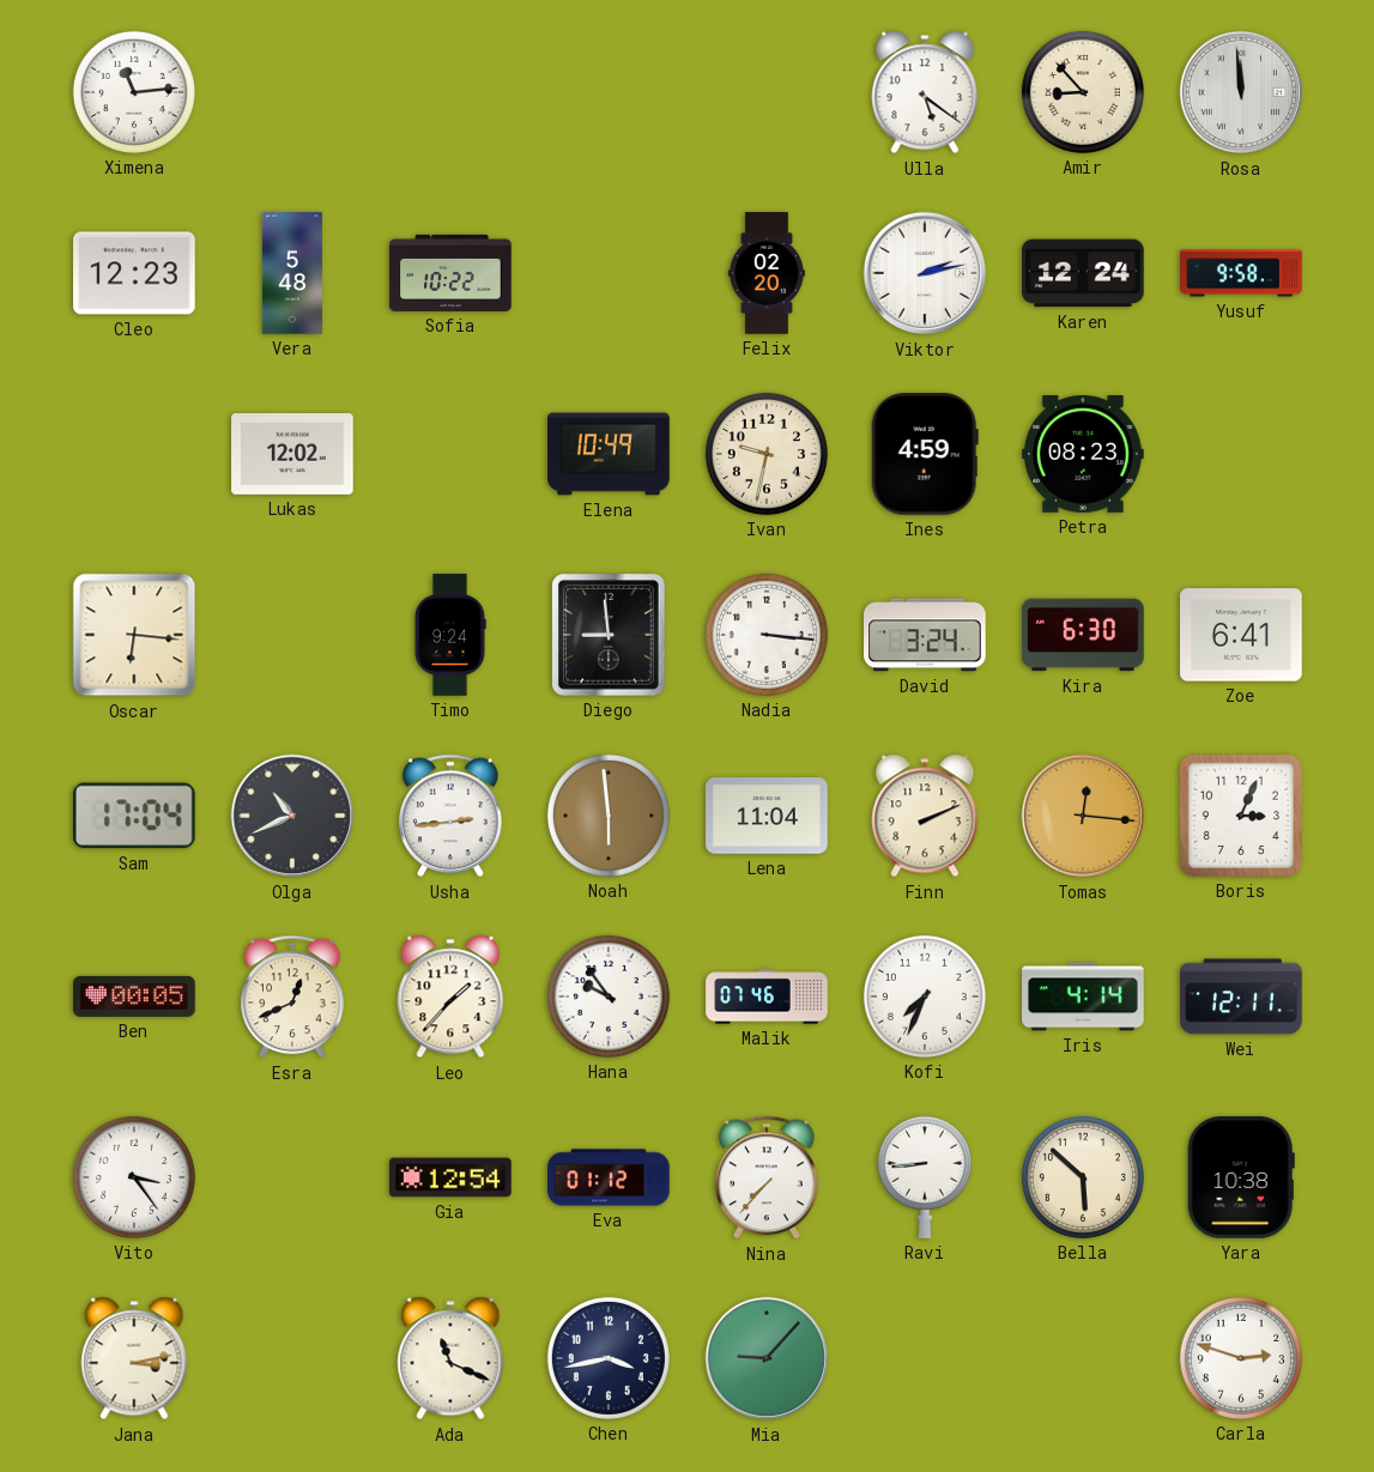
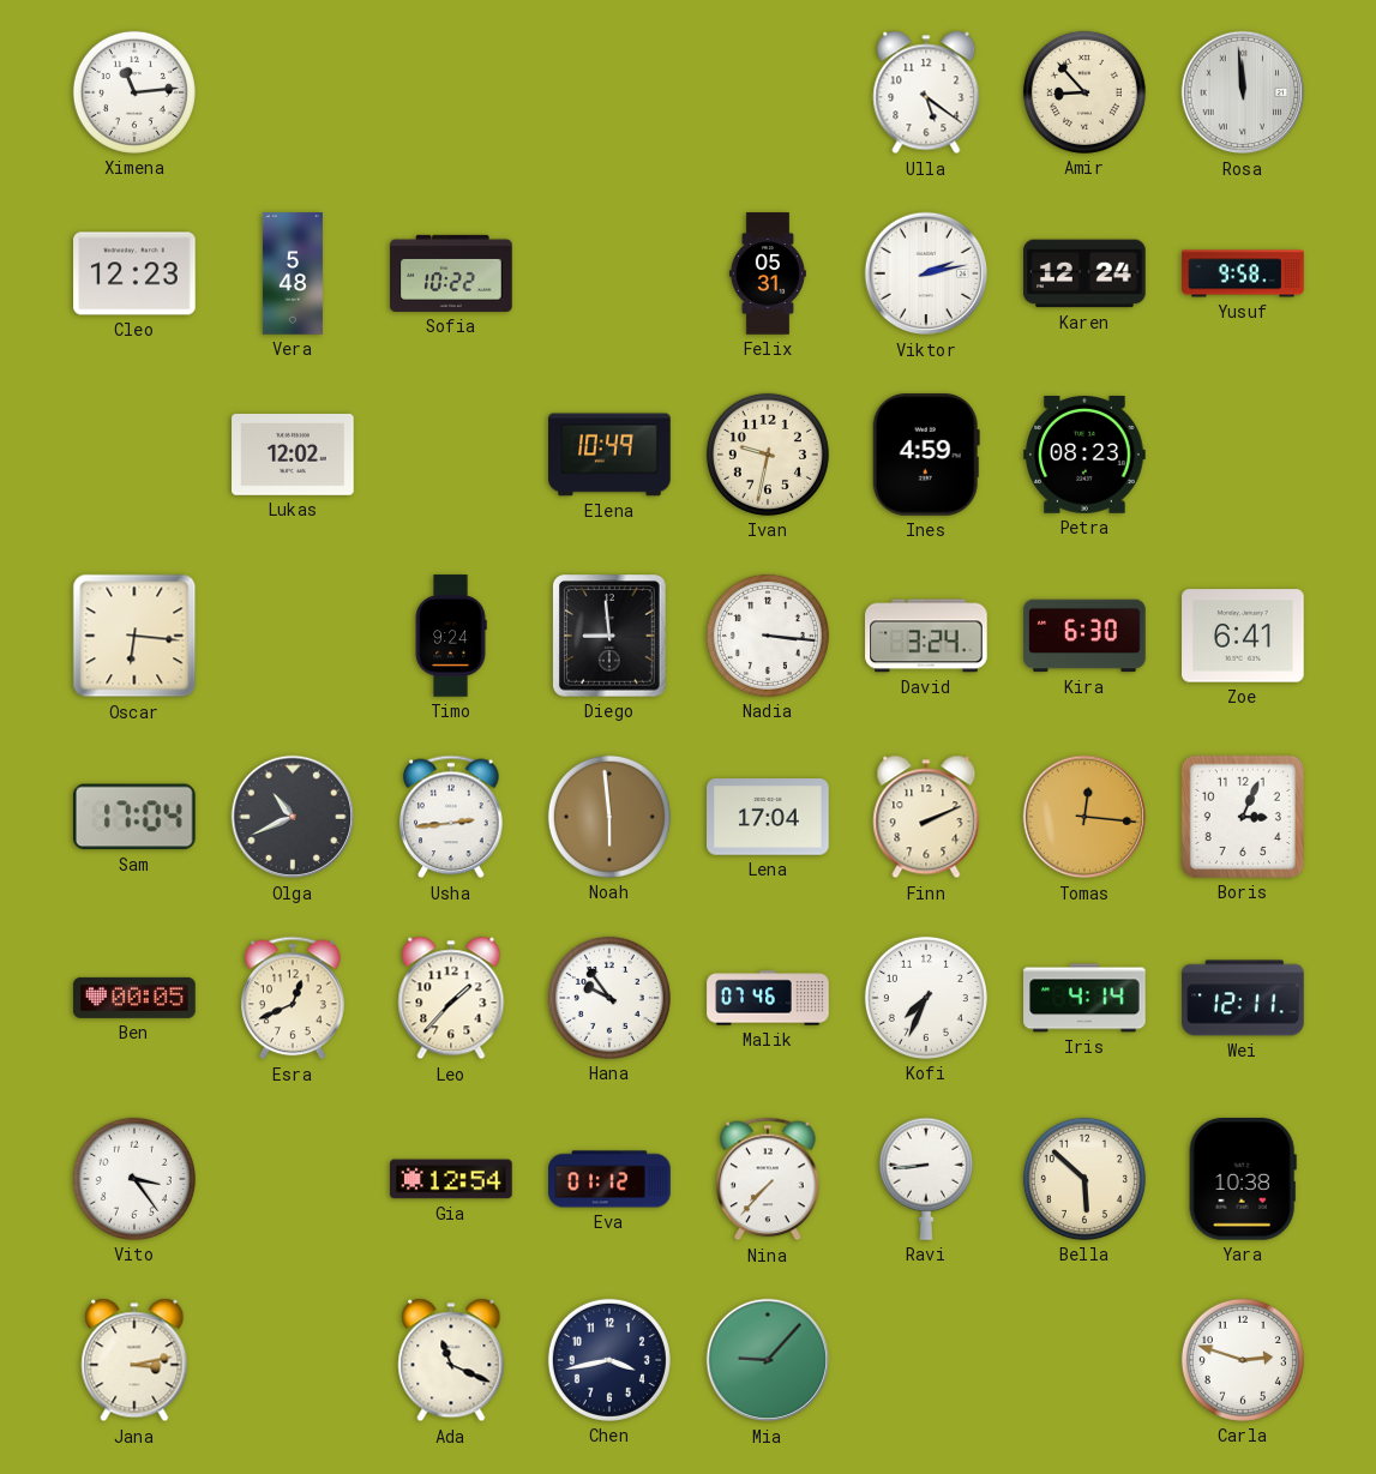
Felix: 02:20 -> 05:31 (768, 273)
Lena: 11:04 -> 17:04 (768, 817)
